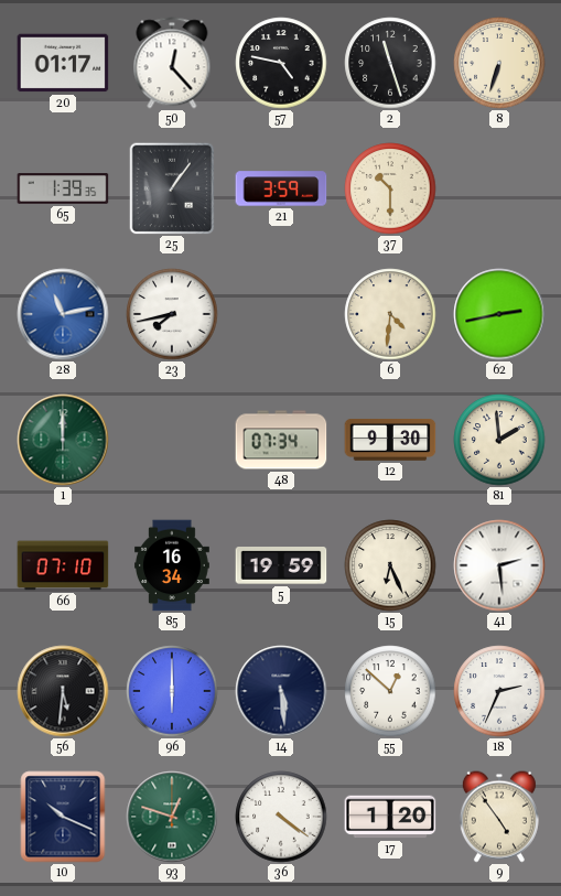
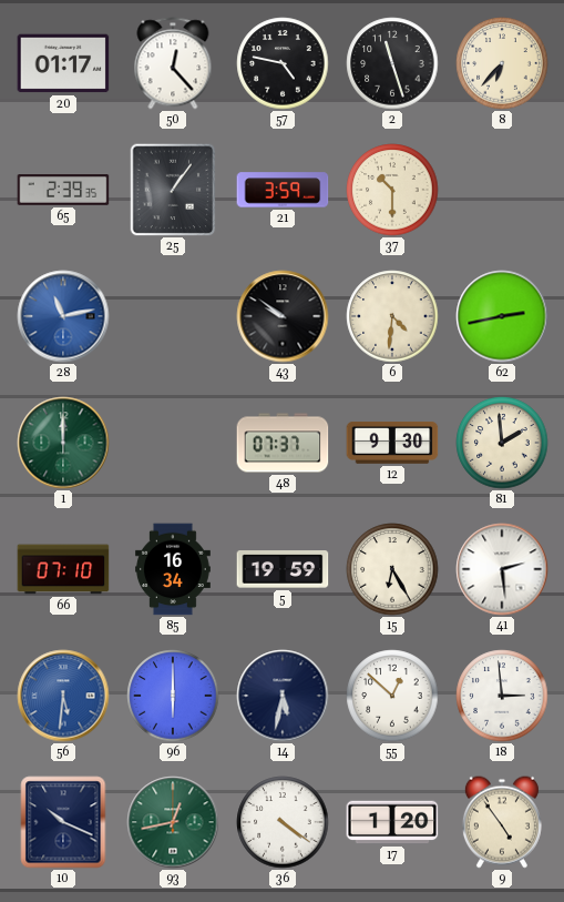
8: 6:33 -> 6:37 (502, 63)
65: 1:39 -> 2:39 (63, 190)
23: 7:43 -> none (172, 314)
43: none -> 9:51 (283, 316)
48: 07:34 -> 07:37 (283, 443)
15: 6:26 -> 6:25 (392, 569)
56 dial: black -> blue (63, 696)
14: 5:29 -> 5:32 (283, 696)
18: 2:34 -> 2:59 (502, 696)
93: 12:48 -> 12:43 (173, 822)
